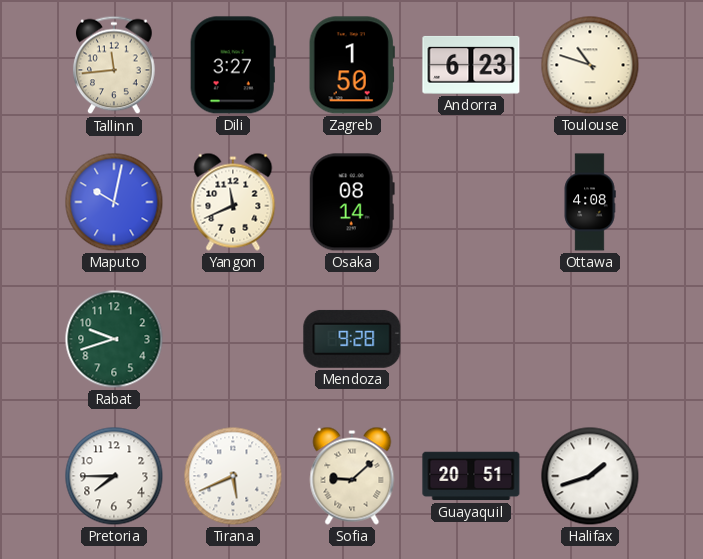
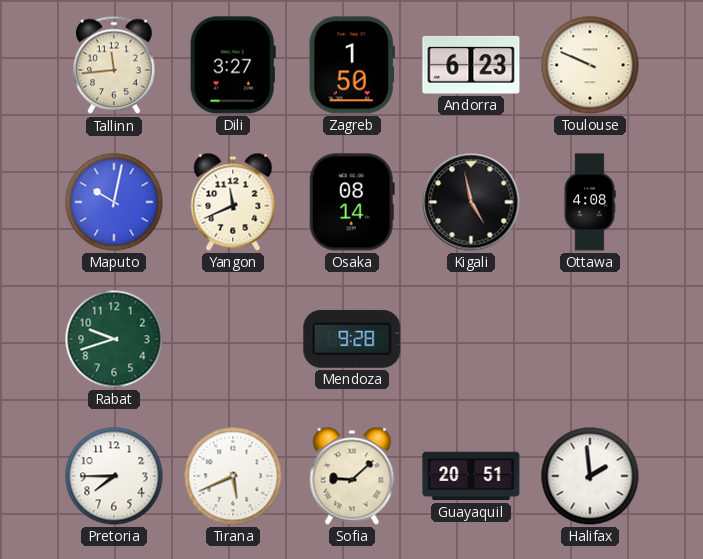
Toulouse: 10:48 -> 9:49 (590, 65)
Kigali: none -> 4:58 (471, 202)
Halifax: 1:42 -> 1:59 (590, 476)
